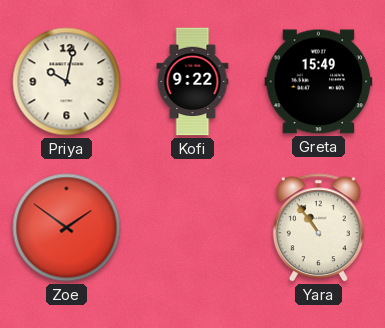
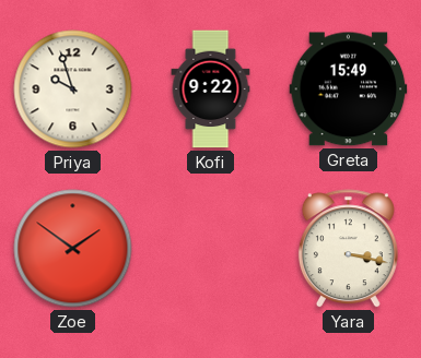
Priya: 10:02 -> 9:57 (73, 89)
Yara: 10:54 -> 3:17 (348, 249)
